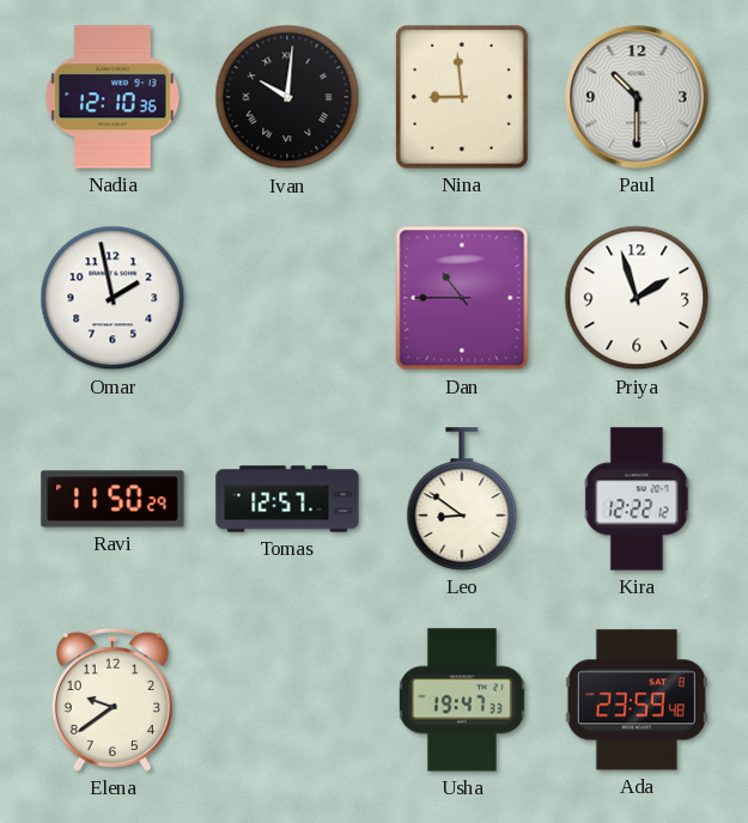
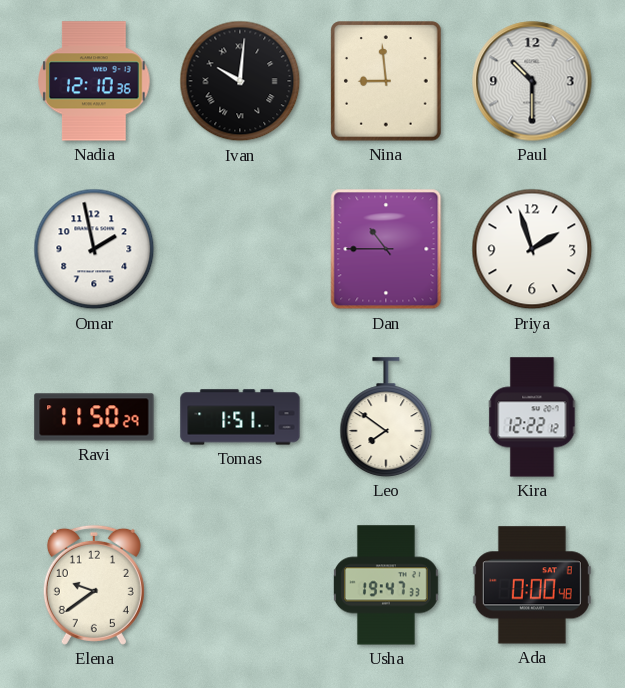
Tomas: 12:57 -> 1:51 (240, 417)
Leo: 8:51 -> 7:51 (386, 417)
Ada: 23:59 -> 0:00 (532, 585)
